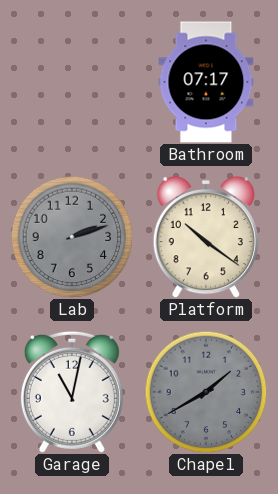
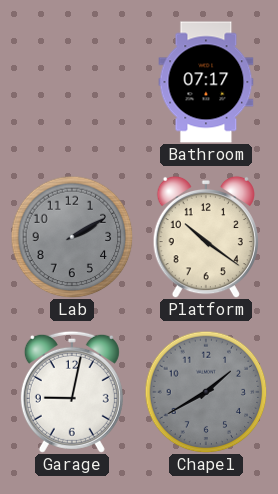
Lab: 2:12 -> 2:10 (72, 237)
Garage: 11:02 -> 9:02 (72, 392)
